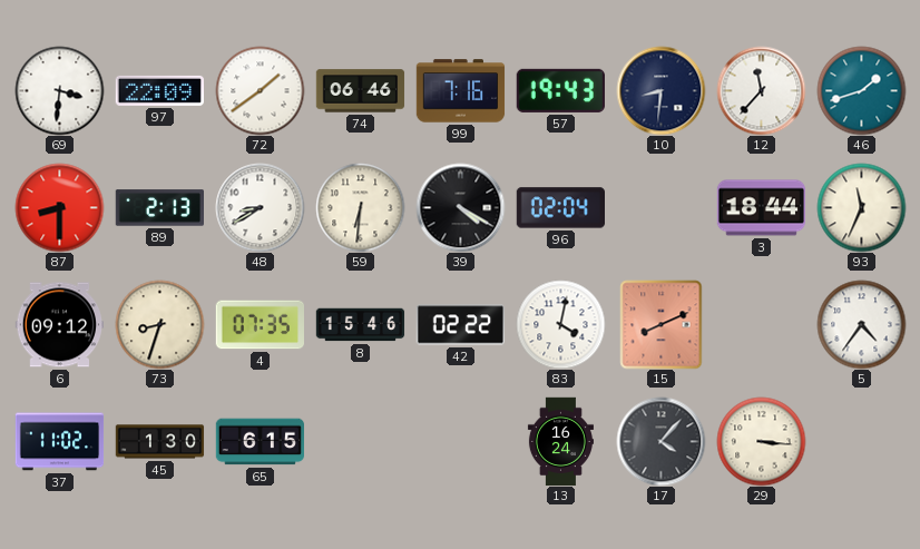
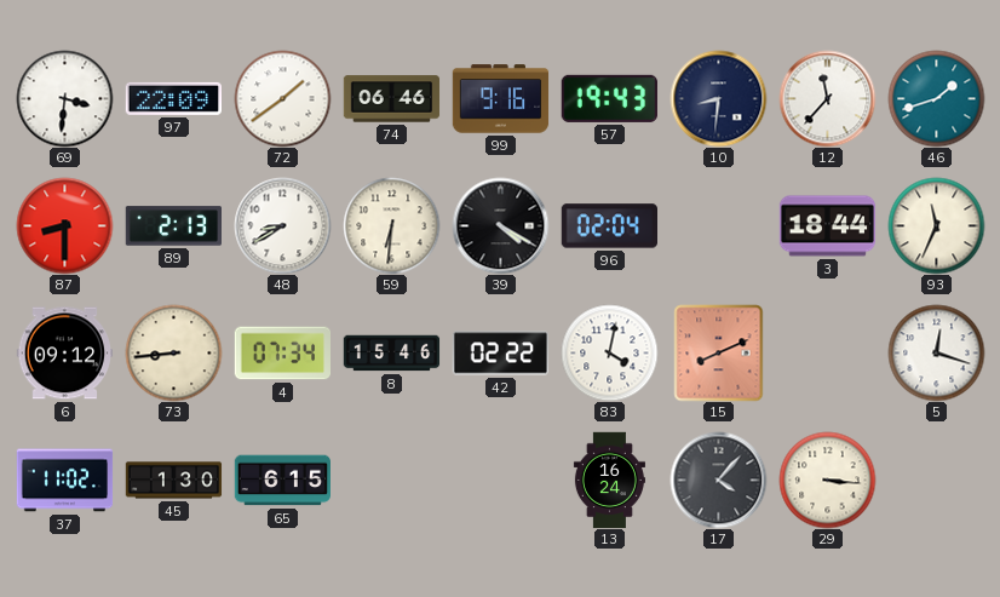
99: 7:16 -> 9:16 (500, 99)
73: 8:33 -> 8:44 (173, 352)
4: 07:35 -> 07:34 (282, 354)
5: 4:36 -> 12:18 (936, 352)
